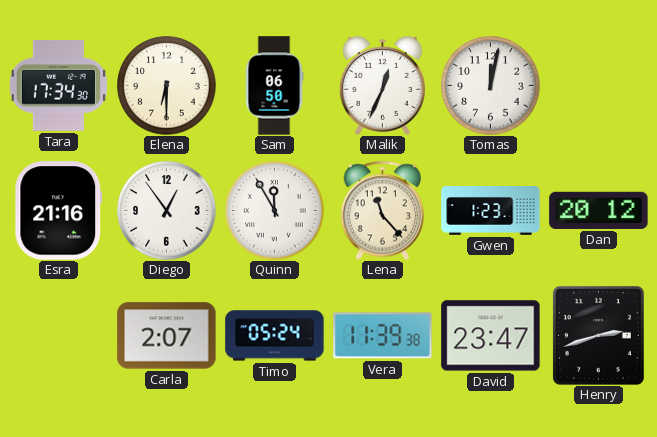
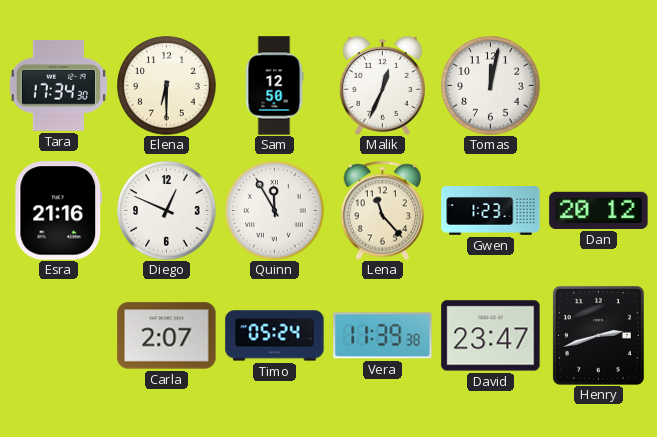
Sam: 06:50 -> 12:50 (274, 86)
Diego: 12:54 -> 12:49 (167, 211)
